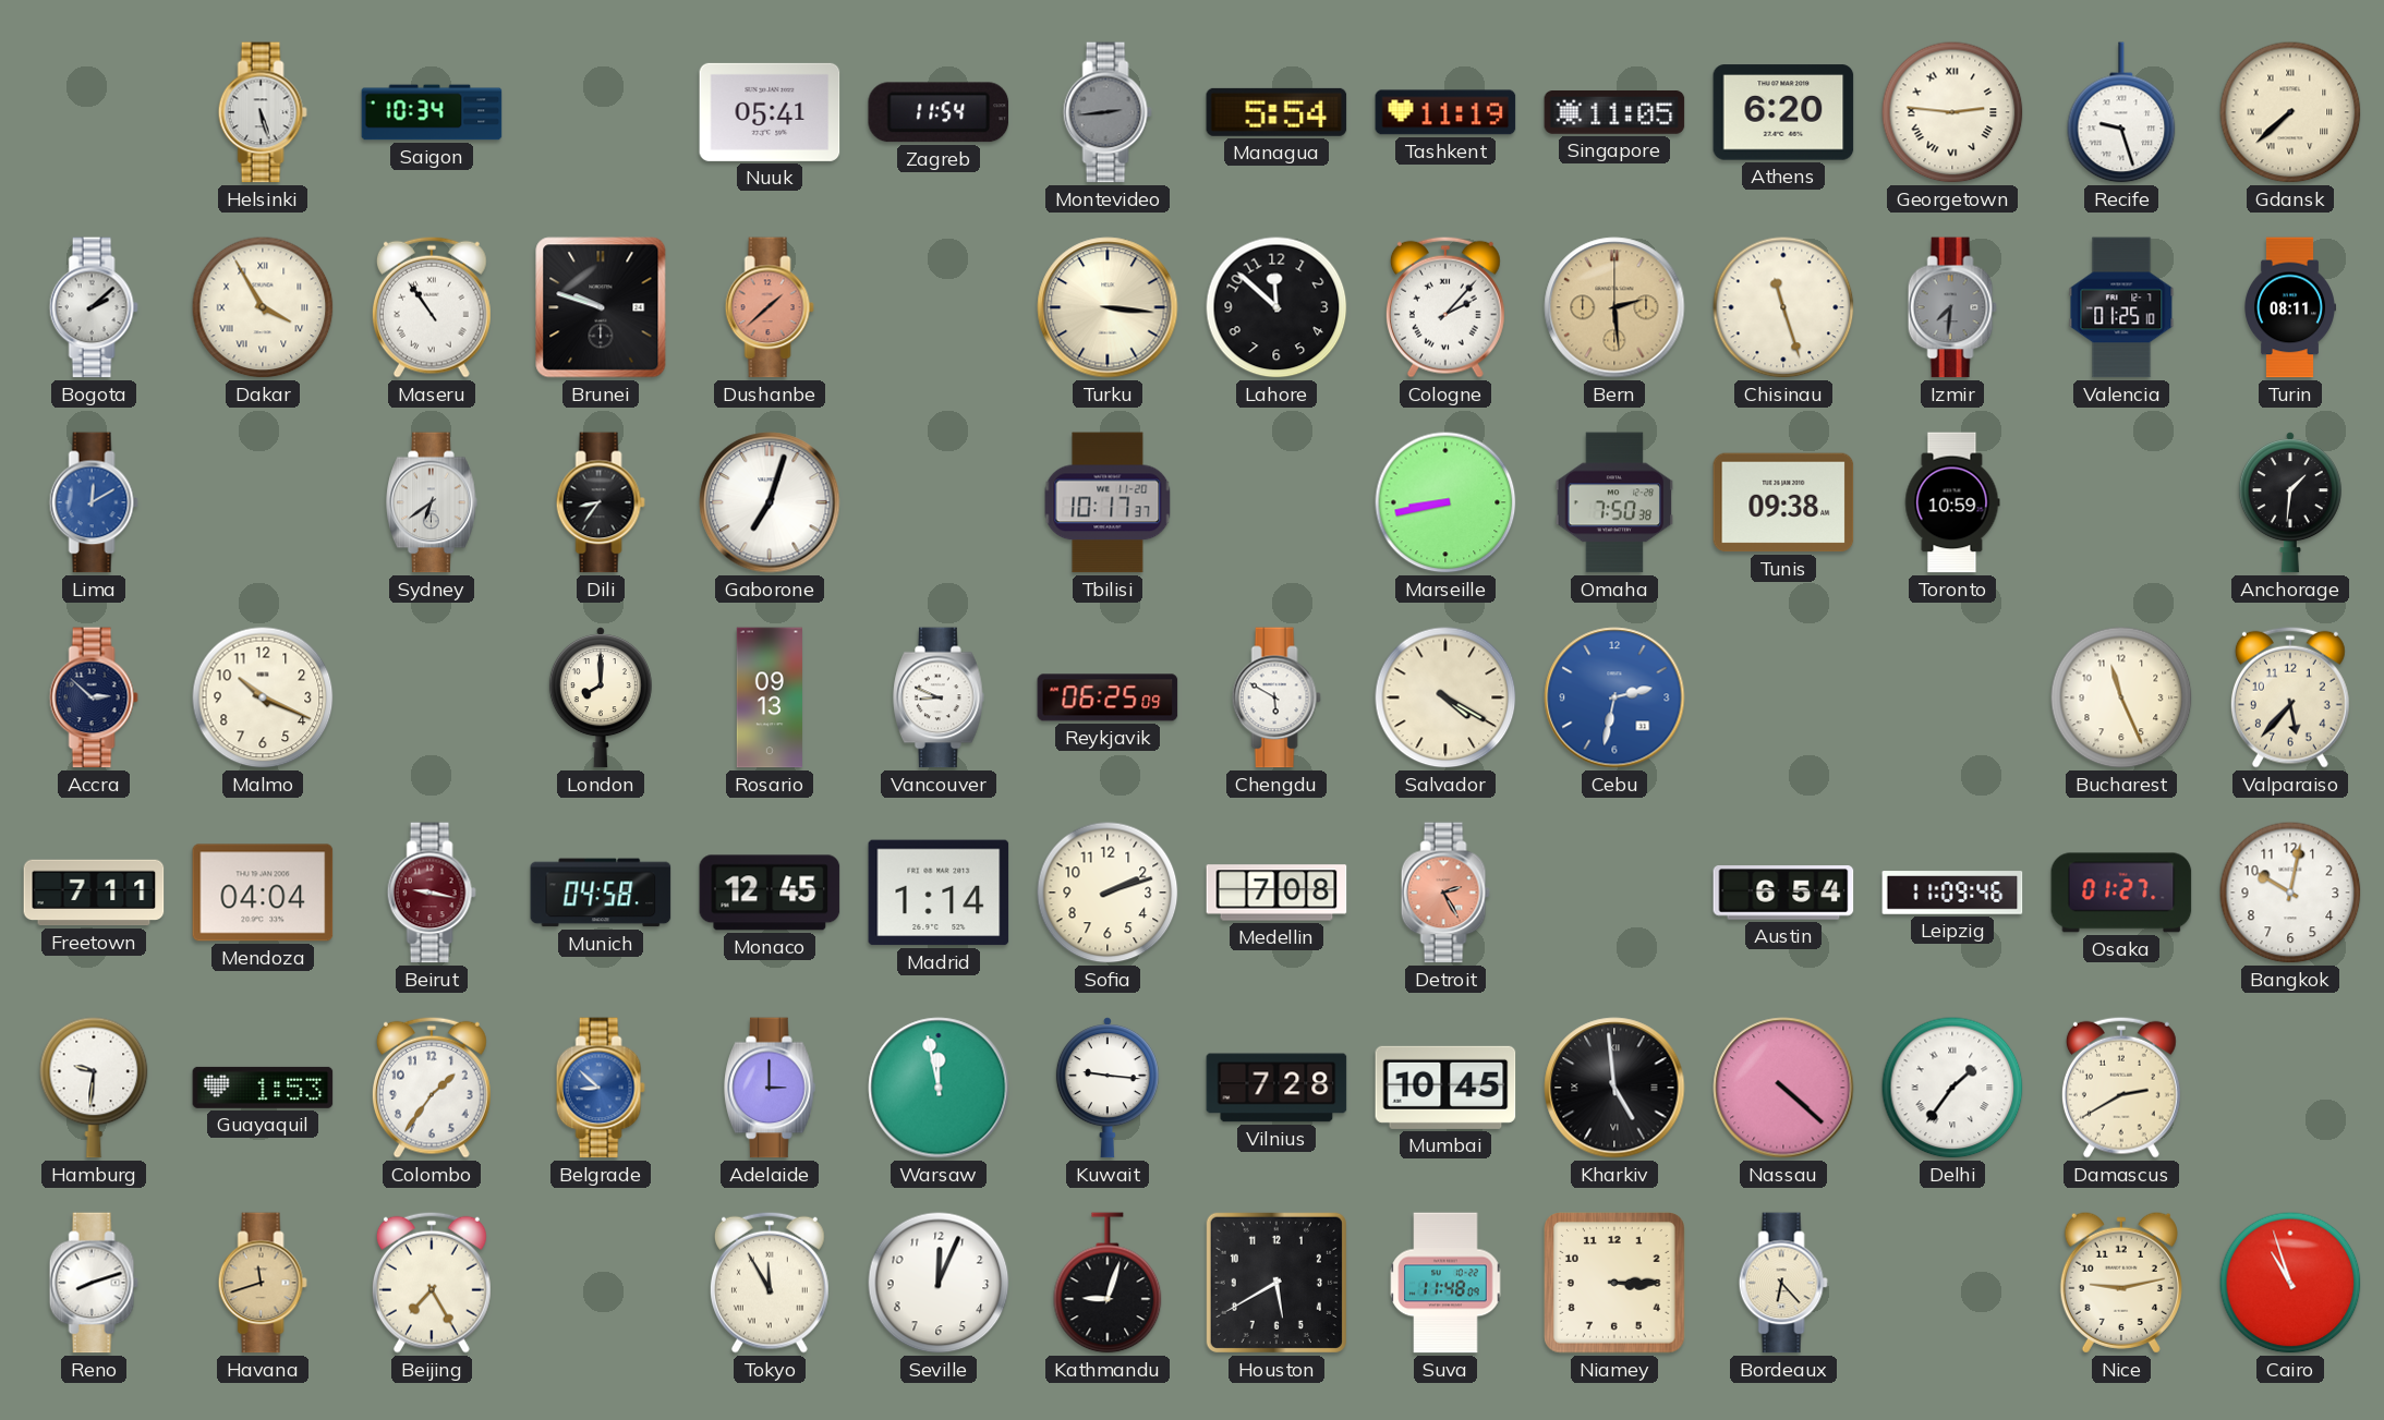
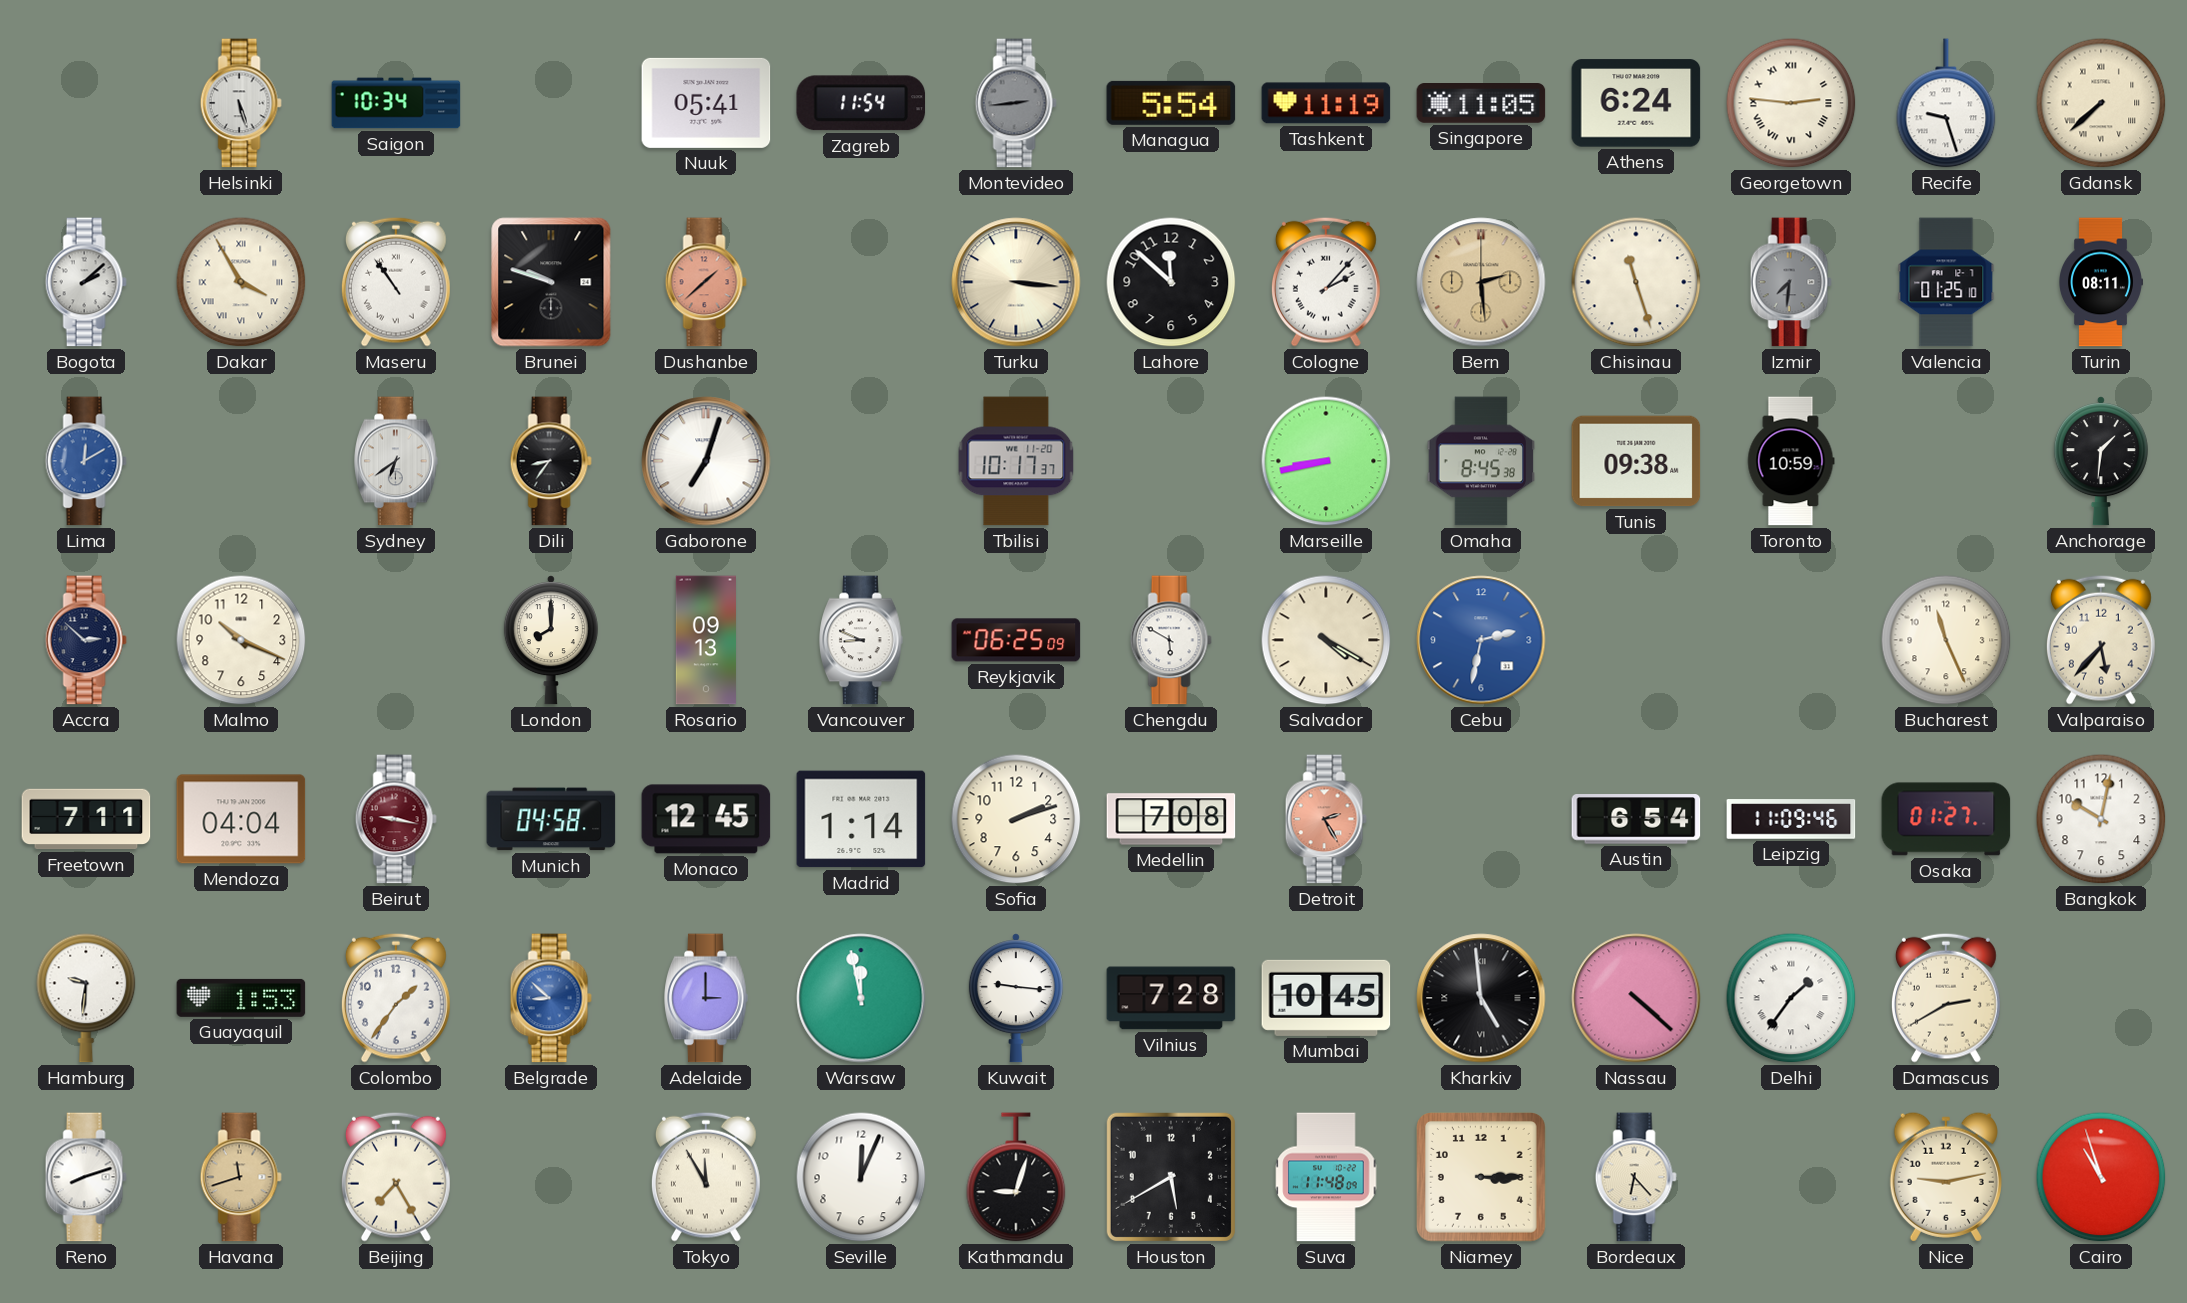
Athens: 6:20 -> 6:24 (1636, 103)
Omaha: 7:50 -> 8:45 (1481, 461)
